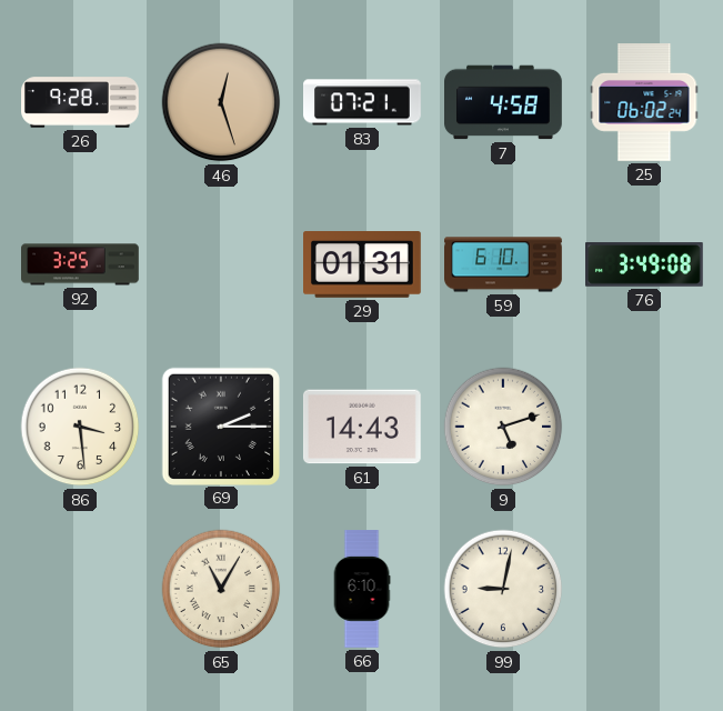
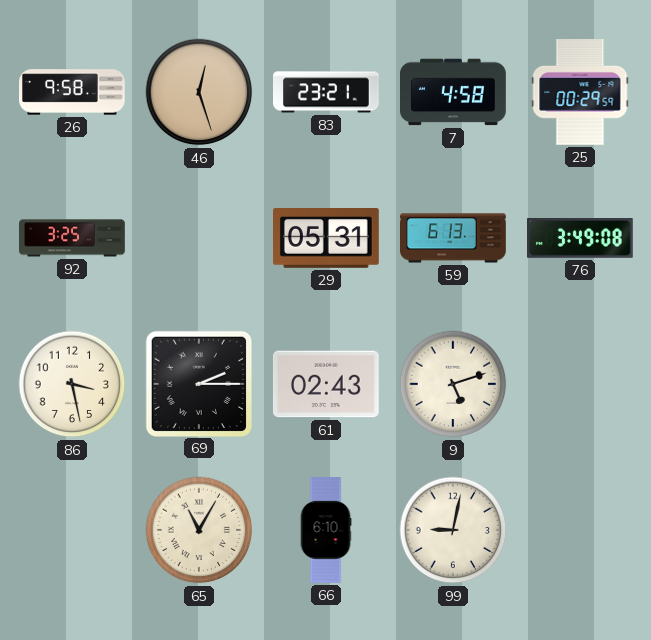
26: 9:28 -> 9:58 (72, 92)
83: 07:21 -> 23:21 (327, 92)
25: 06:02 -> 00:29 (580, 93)
29: 01:31 -> 05:31 (327, 239)
59: 6:10 -> 6:13 (454, 238)
86: 3:29 -> 3:28 (72, 384)
61: 14:43 -> 02:43 (326, 384)
